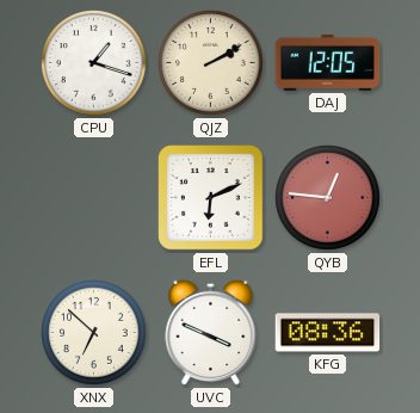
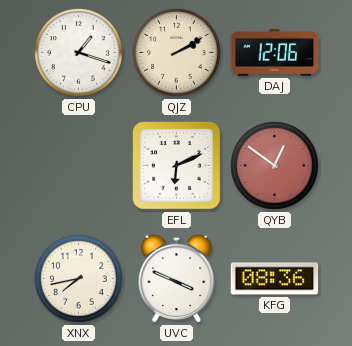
DAJ: 12:05 -> 12:06 (275, 52)
QYB: 12:46 -> 12:51 (275, 166)
XNX: 6:52 -> 7:43 (79, 279)
